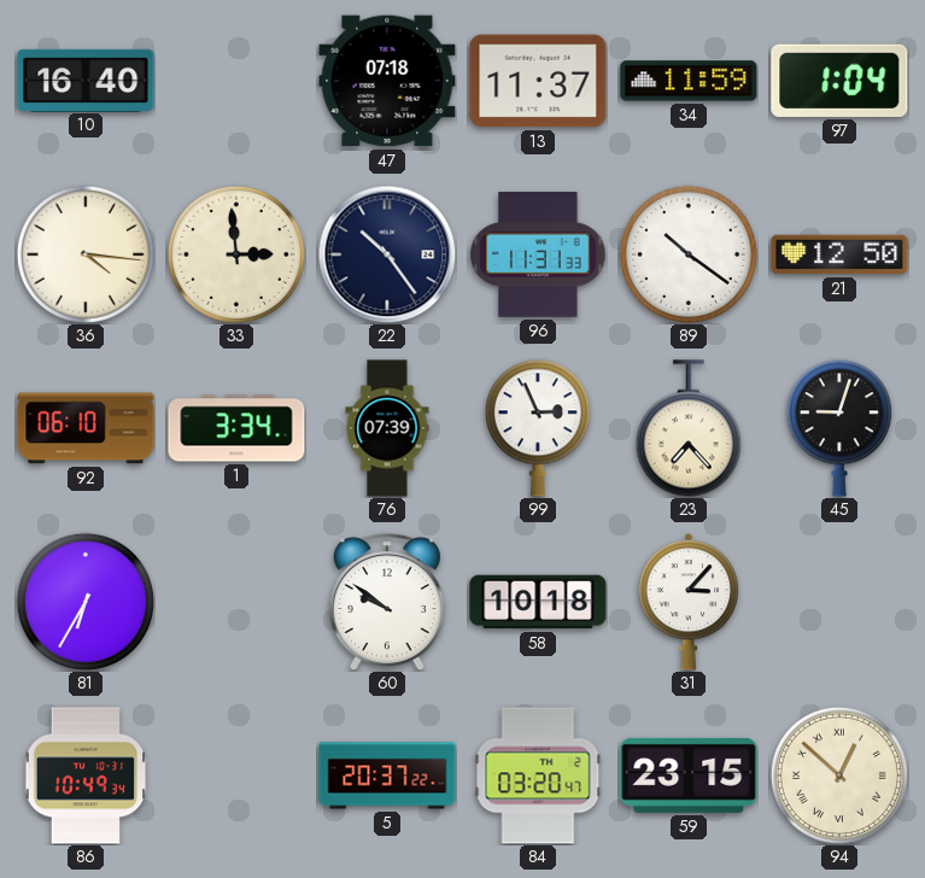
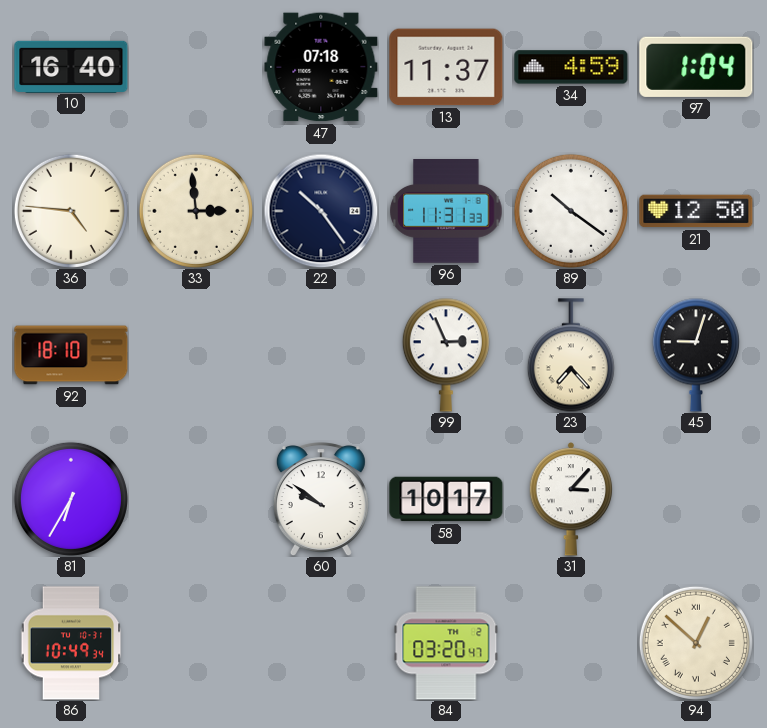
34: 11:59 -> 4:59 (571, 67)
36: 4:16 -> 4:46 (71, 211)
92: 06:10 -> 18:10 (71, 355)
1: 3:34 -> none (236, 428)
76: 07:39 -> none (387, 428)
58: 10:18 -> 10:17 (446, 499)
5: 20:37 -> none (387, 775)
59: 23:15 -> none (689, 775)
